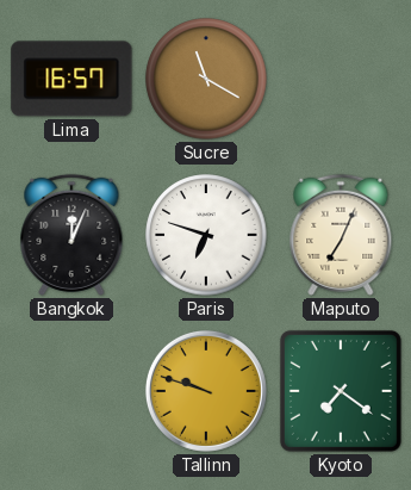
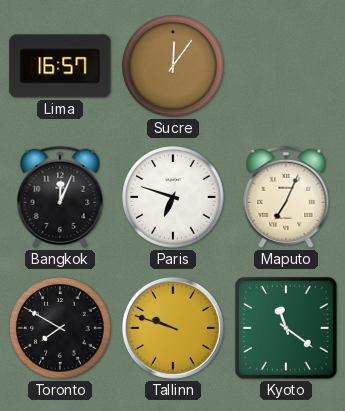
Sucre: 11:20 -> 12:06 (173, 66)
Toronto: none -> 7:50 (60, 328)
Kyoto: 7:21 -> 11:21 (286, 328)
